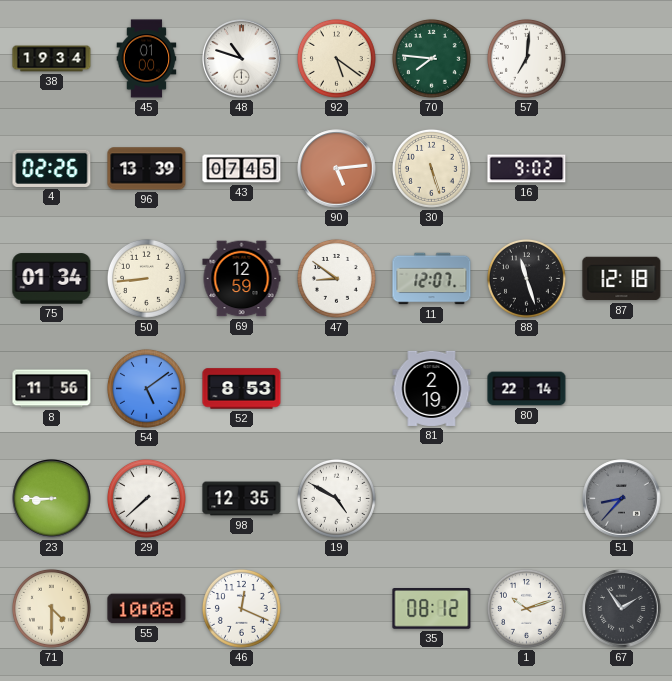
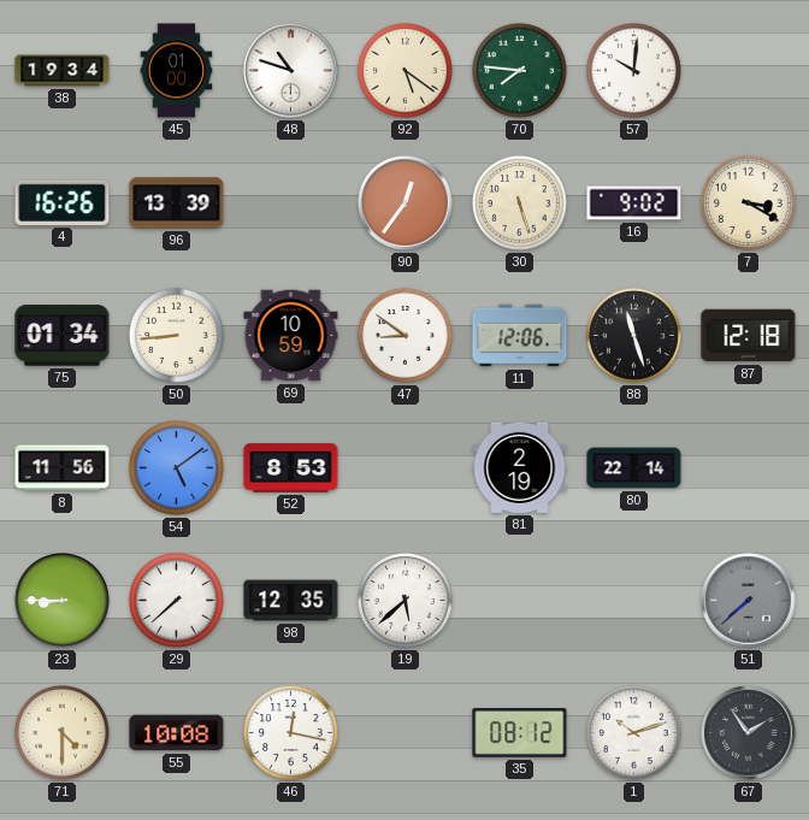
57: 7:01 -> 10:01 (633, 70)
4: 02:26 -> 16:26 (63, 202)
43: 07:45 -> none (242, 169)
90: 5:14 -> 12:36 (406, 203)
7: none -> 3:20 (748, 202)
69: 12:59 -> 10:59 (291, 336)
11: 12:07 -> 12:06 (520, 336)
19: 4:50 -> 5:38 (404, 600)
51: 8:37 -> 7:38 (749, 601)
46: 12:19 -> 12:17 (290, 732)
